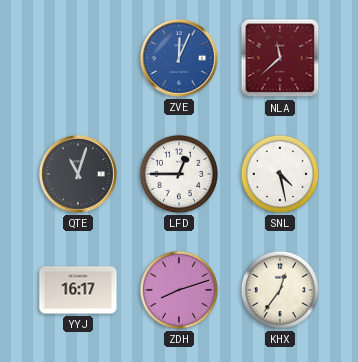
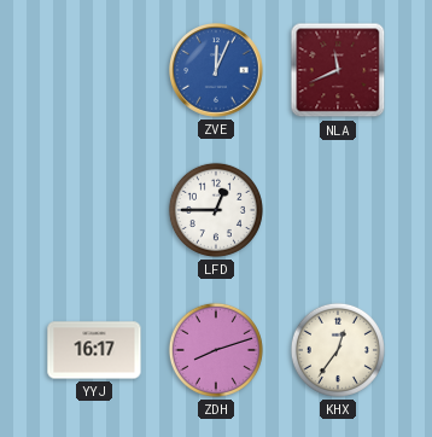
NLA: 11:38 -> 11:41 (338, 70)
QTE: 11:03 -> none (79, 175)
SNL: 4:28 -> none (280, 174)
